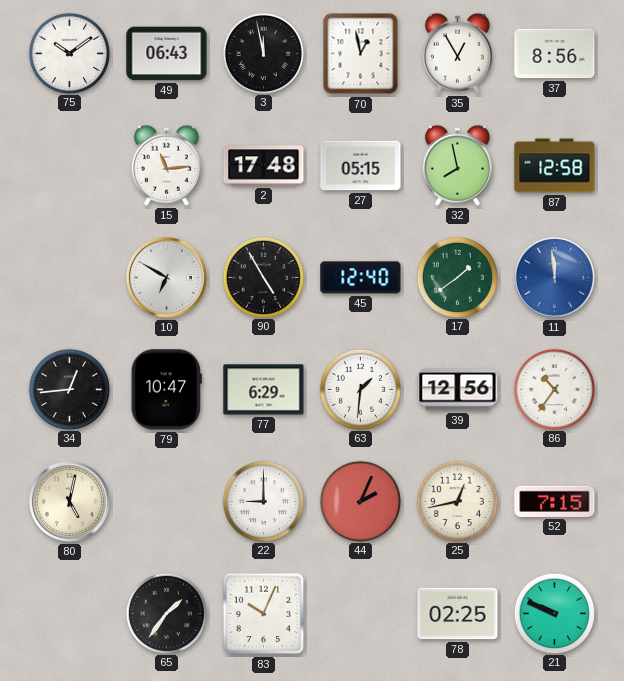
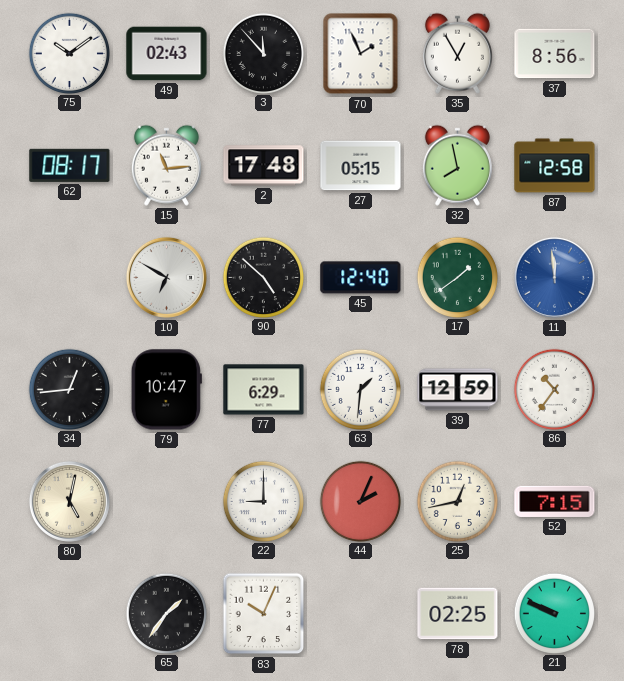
49: 06:43 -> 02:43 (167, 54)
3: 11:58 -> 11:53 (263, 53)
70: 12:58 -> 1:56 (361, 54)
62: none -> 08:17 (70, 165)
90: 4:55 -> 4:52 (263, 277)
39: 12:56 -> 12:59 (458, 390)
